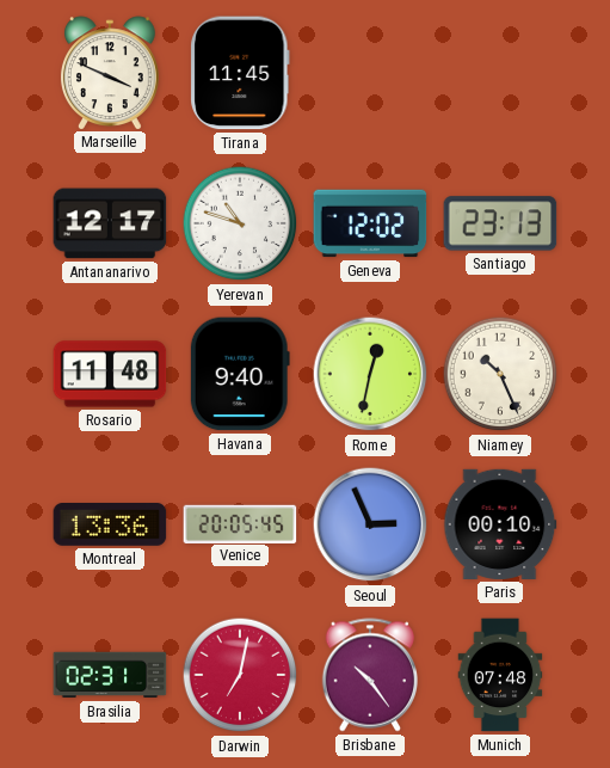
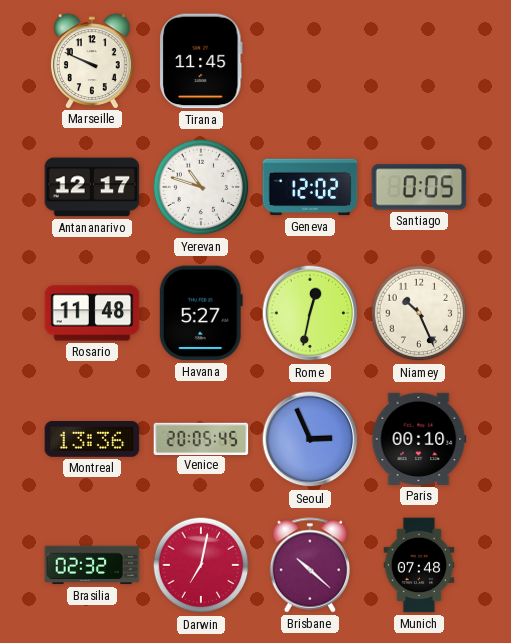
Marseille: 3:49 -> 9:49 (92, 61)
Santiago: 23:13 -> 0:05 (419, 187)
Havana: 9:40 -> 5:27 (201, 313)
Brasilia: 02:31 -> 02:32 (92, 565)
Brisbane: 10:24 -> 10:22 (309, 565)
